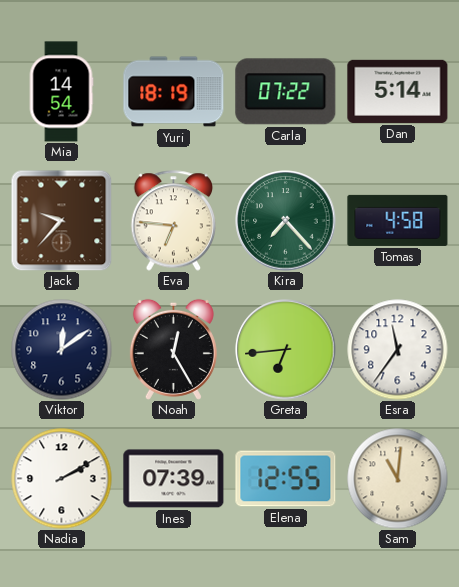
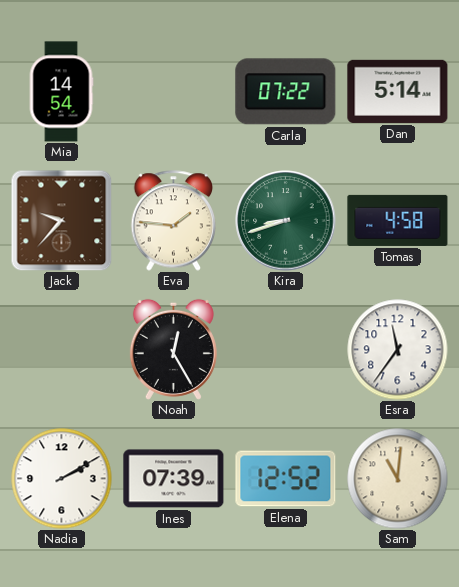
Yuri: 18:19 -> none (174, 92)
Eva: 6:46 -> 1:46 (174, 221)
Kira: 7:23 -> 8:42 (286, 221)
Viktor: 12:09 -> none (62, 350)
Greta: 6:44 -> none (286, 350)
Elena: 12:55 -> 12:52 (286, 479)
